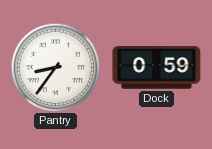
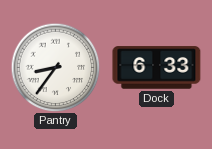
Dock: 0:59 -> 6:33 (157, 68)
